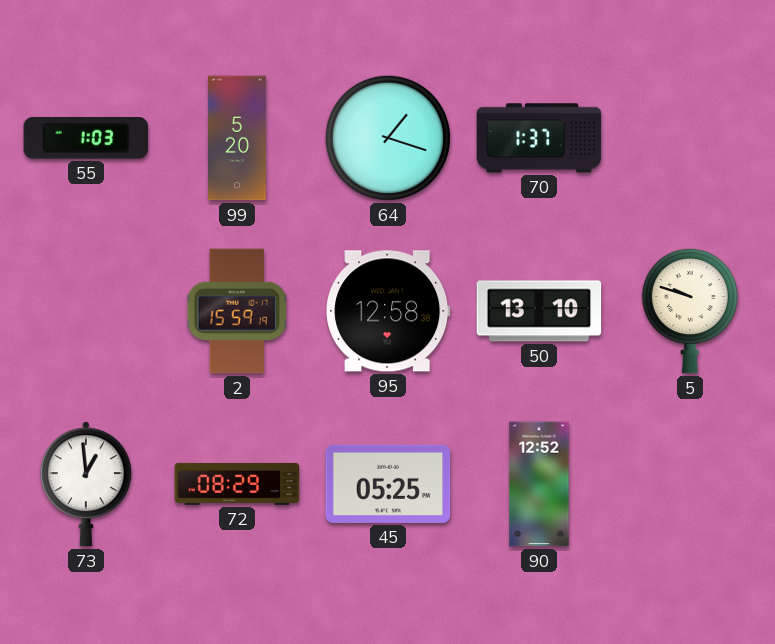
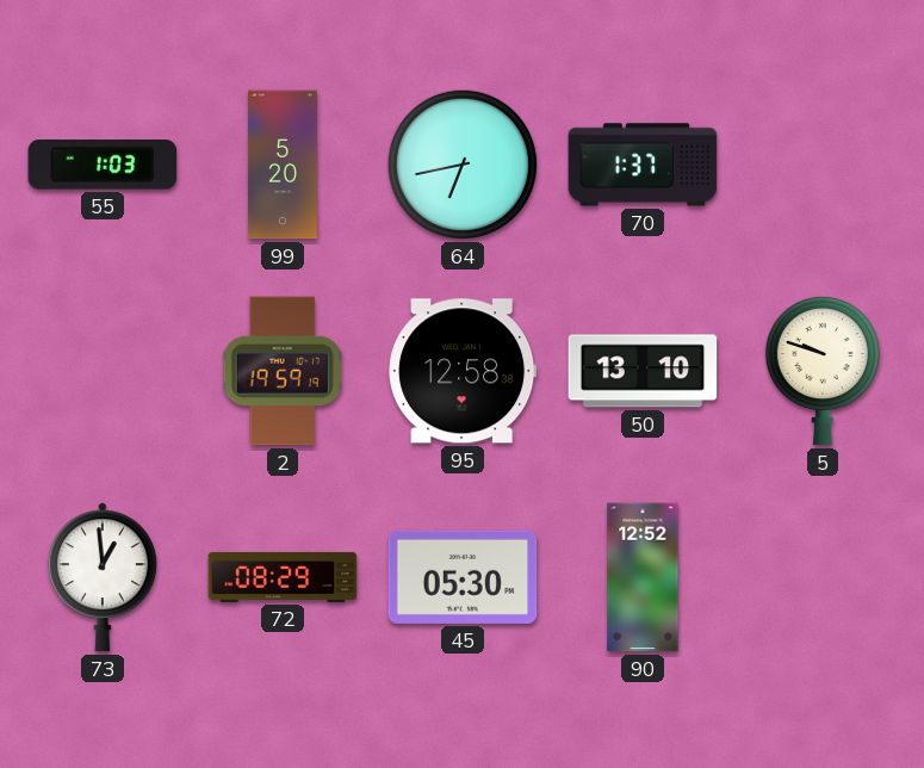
64: 1:18 -> 6:43 (463, 165)
2: 15:59 -> 19:59 (283, 371)
45: 05:25 -> 05:30 (463, 577)
